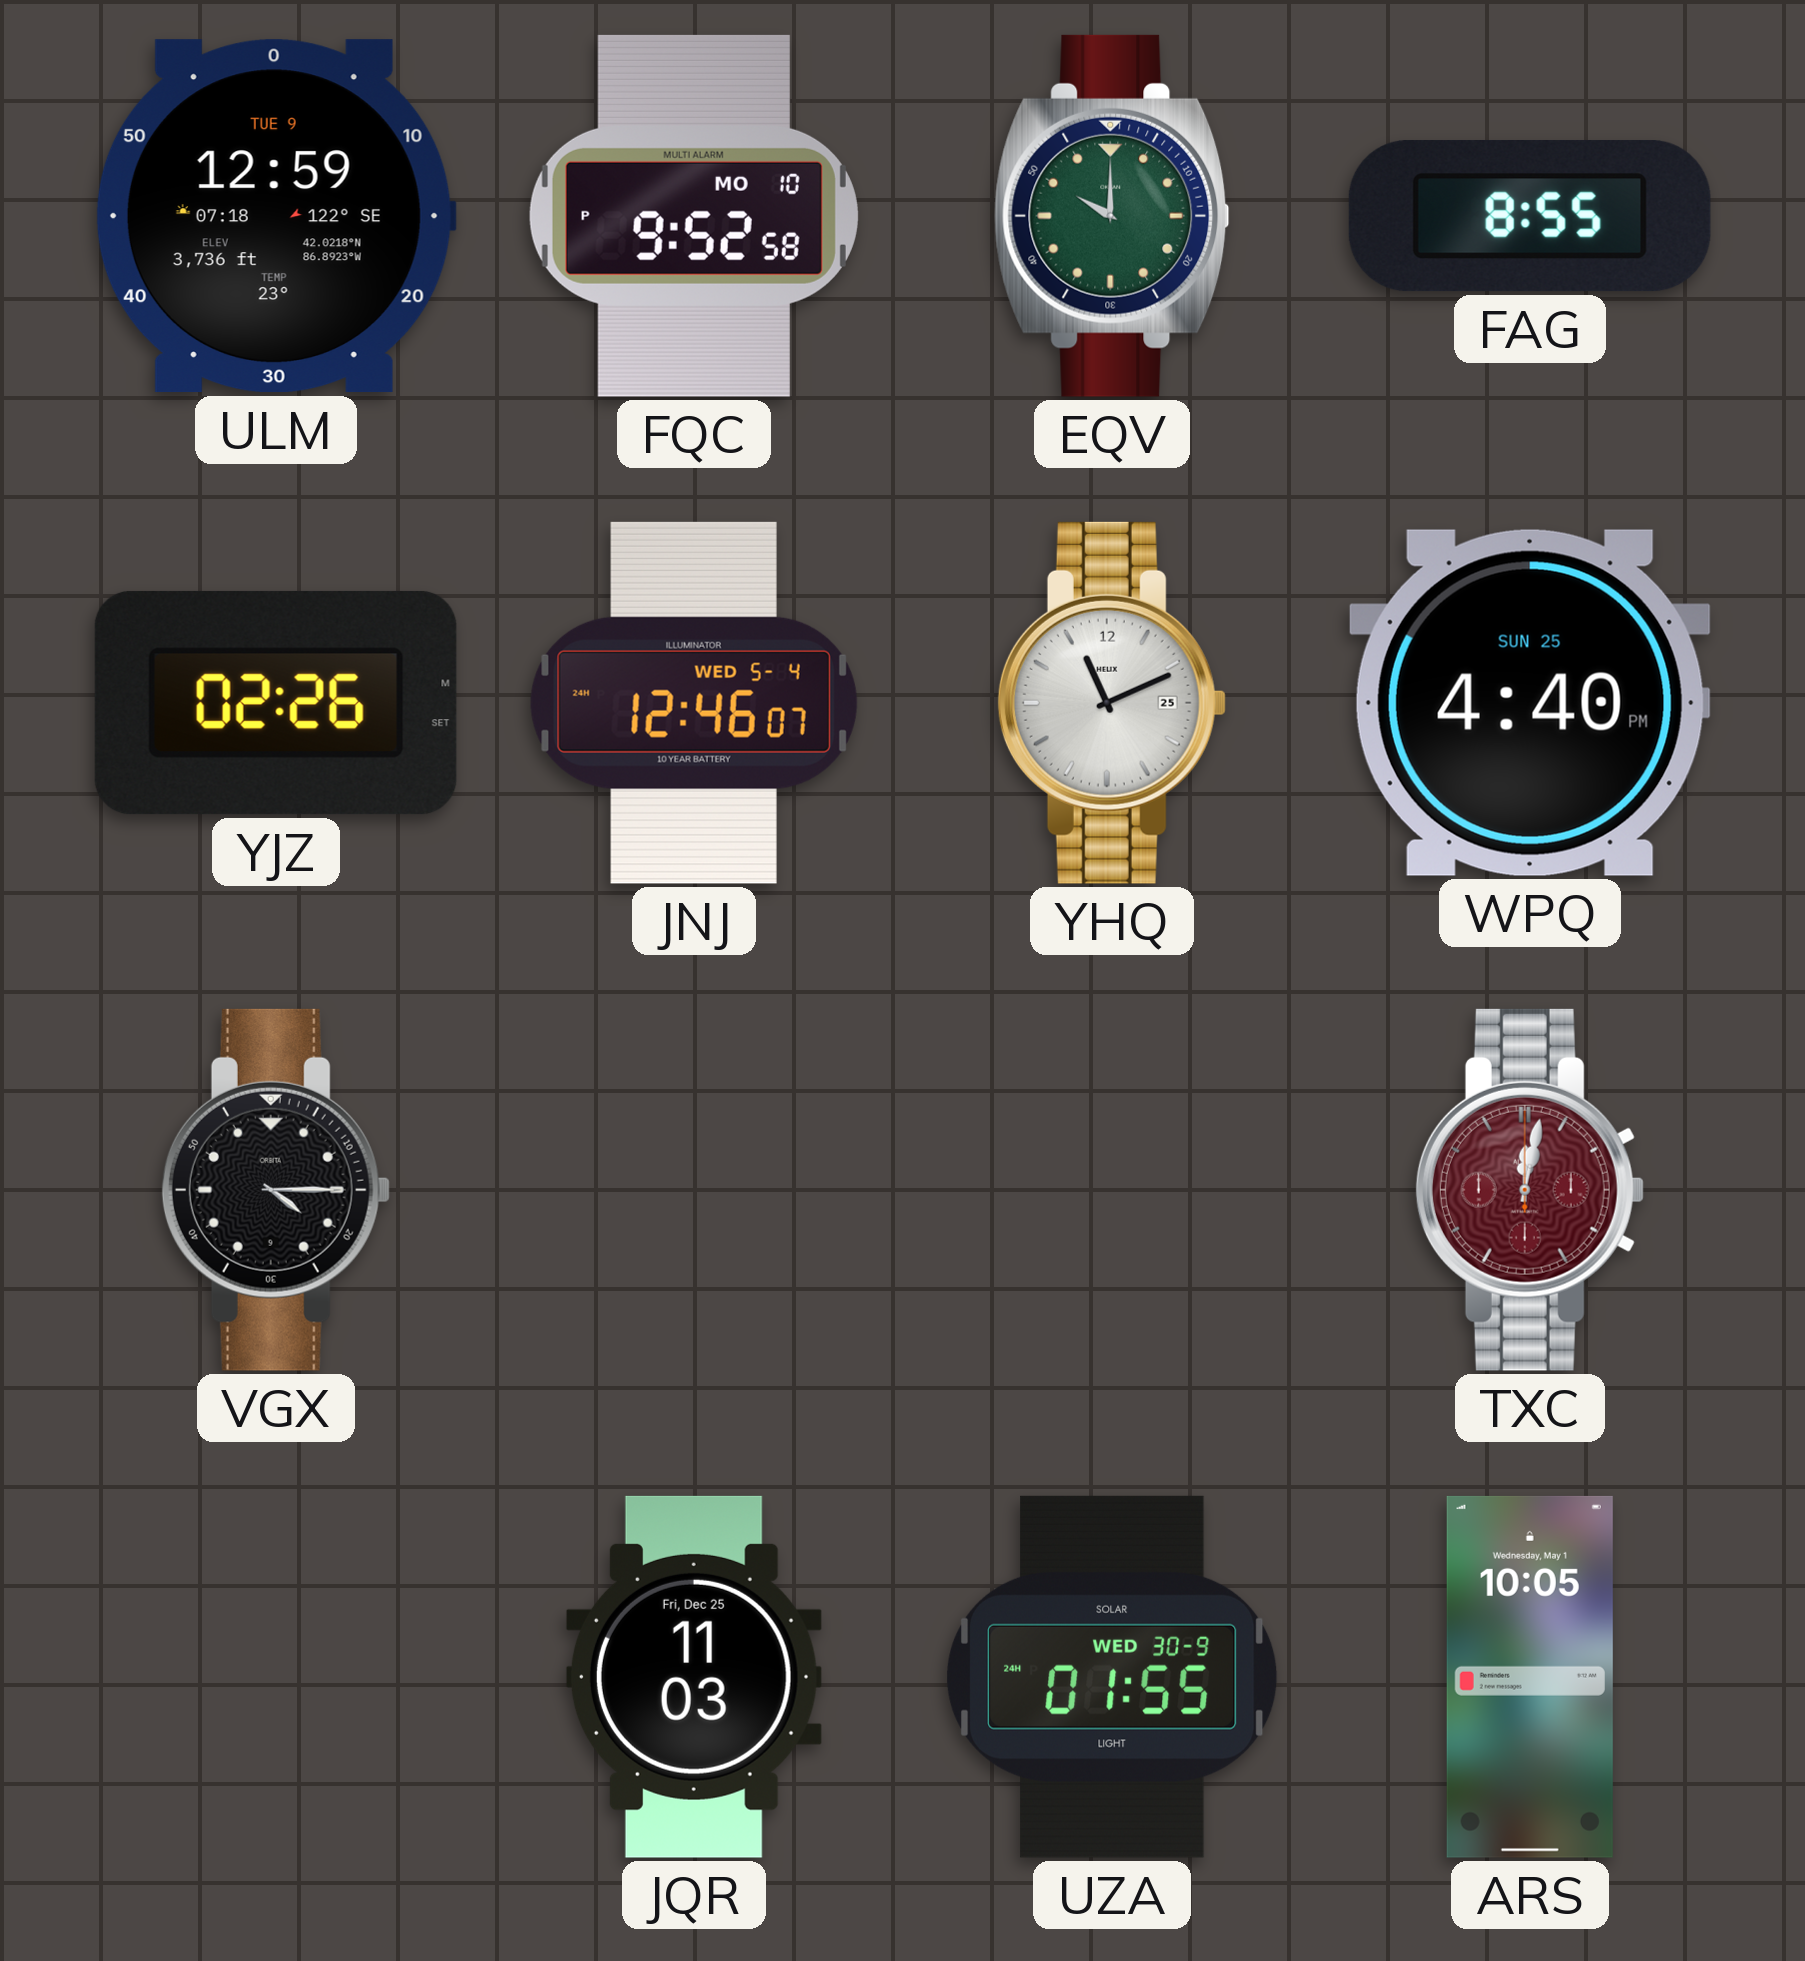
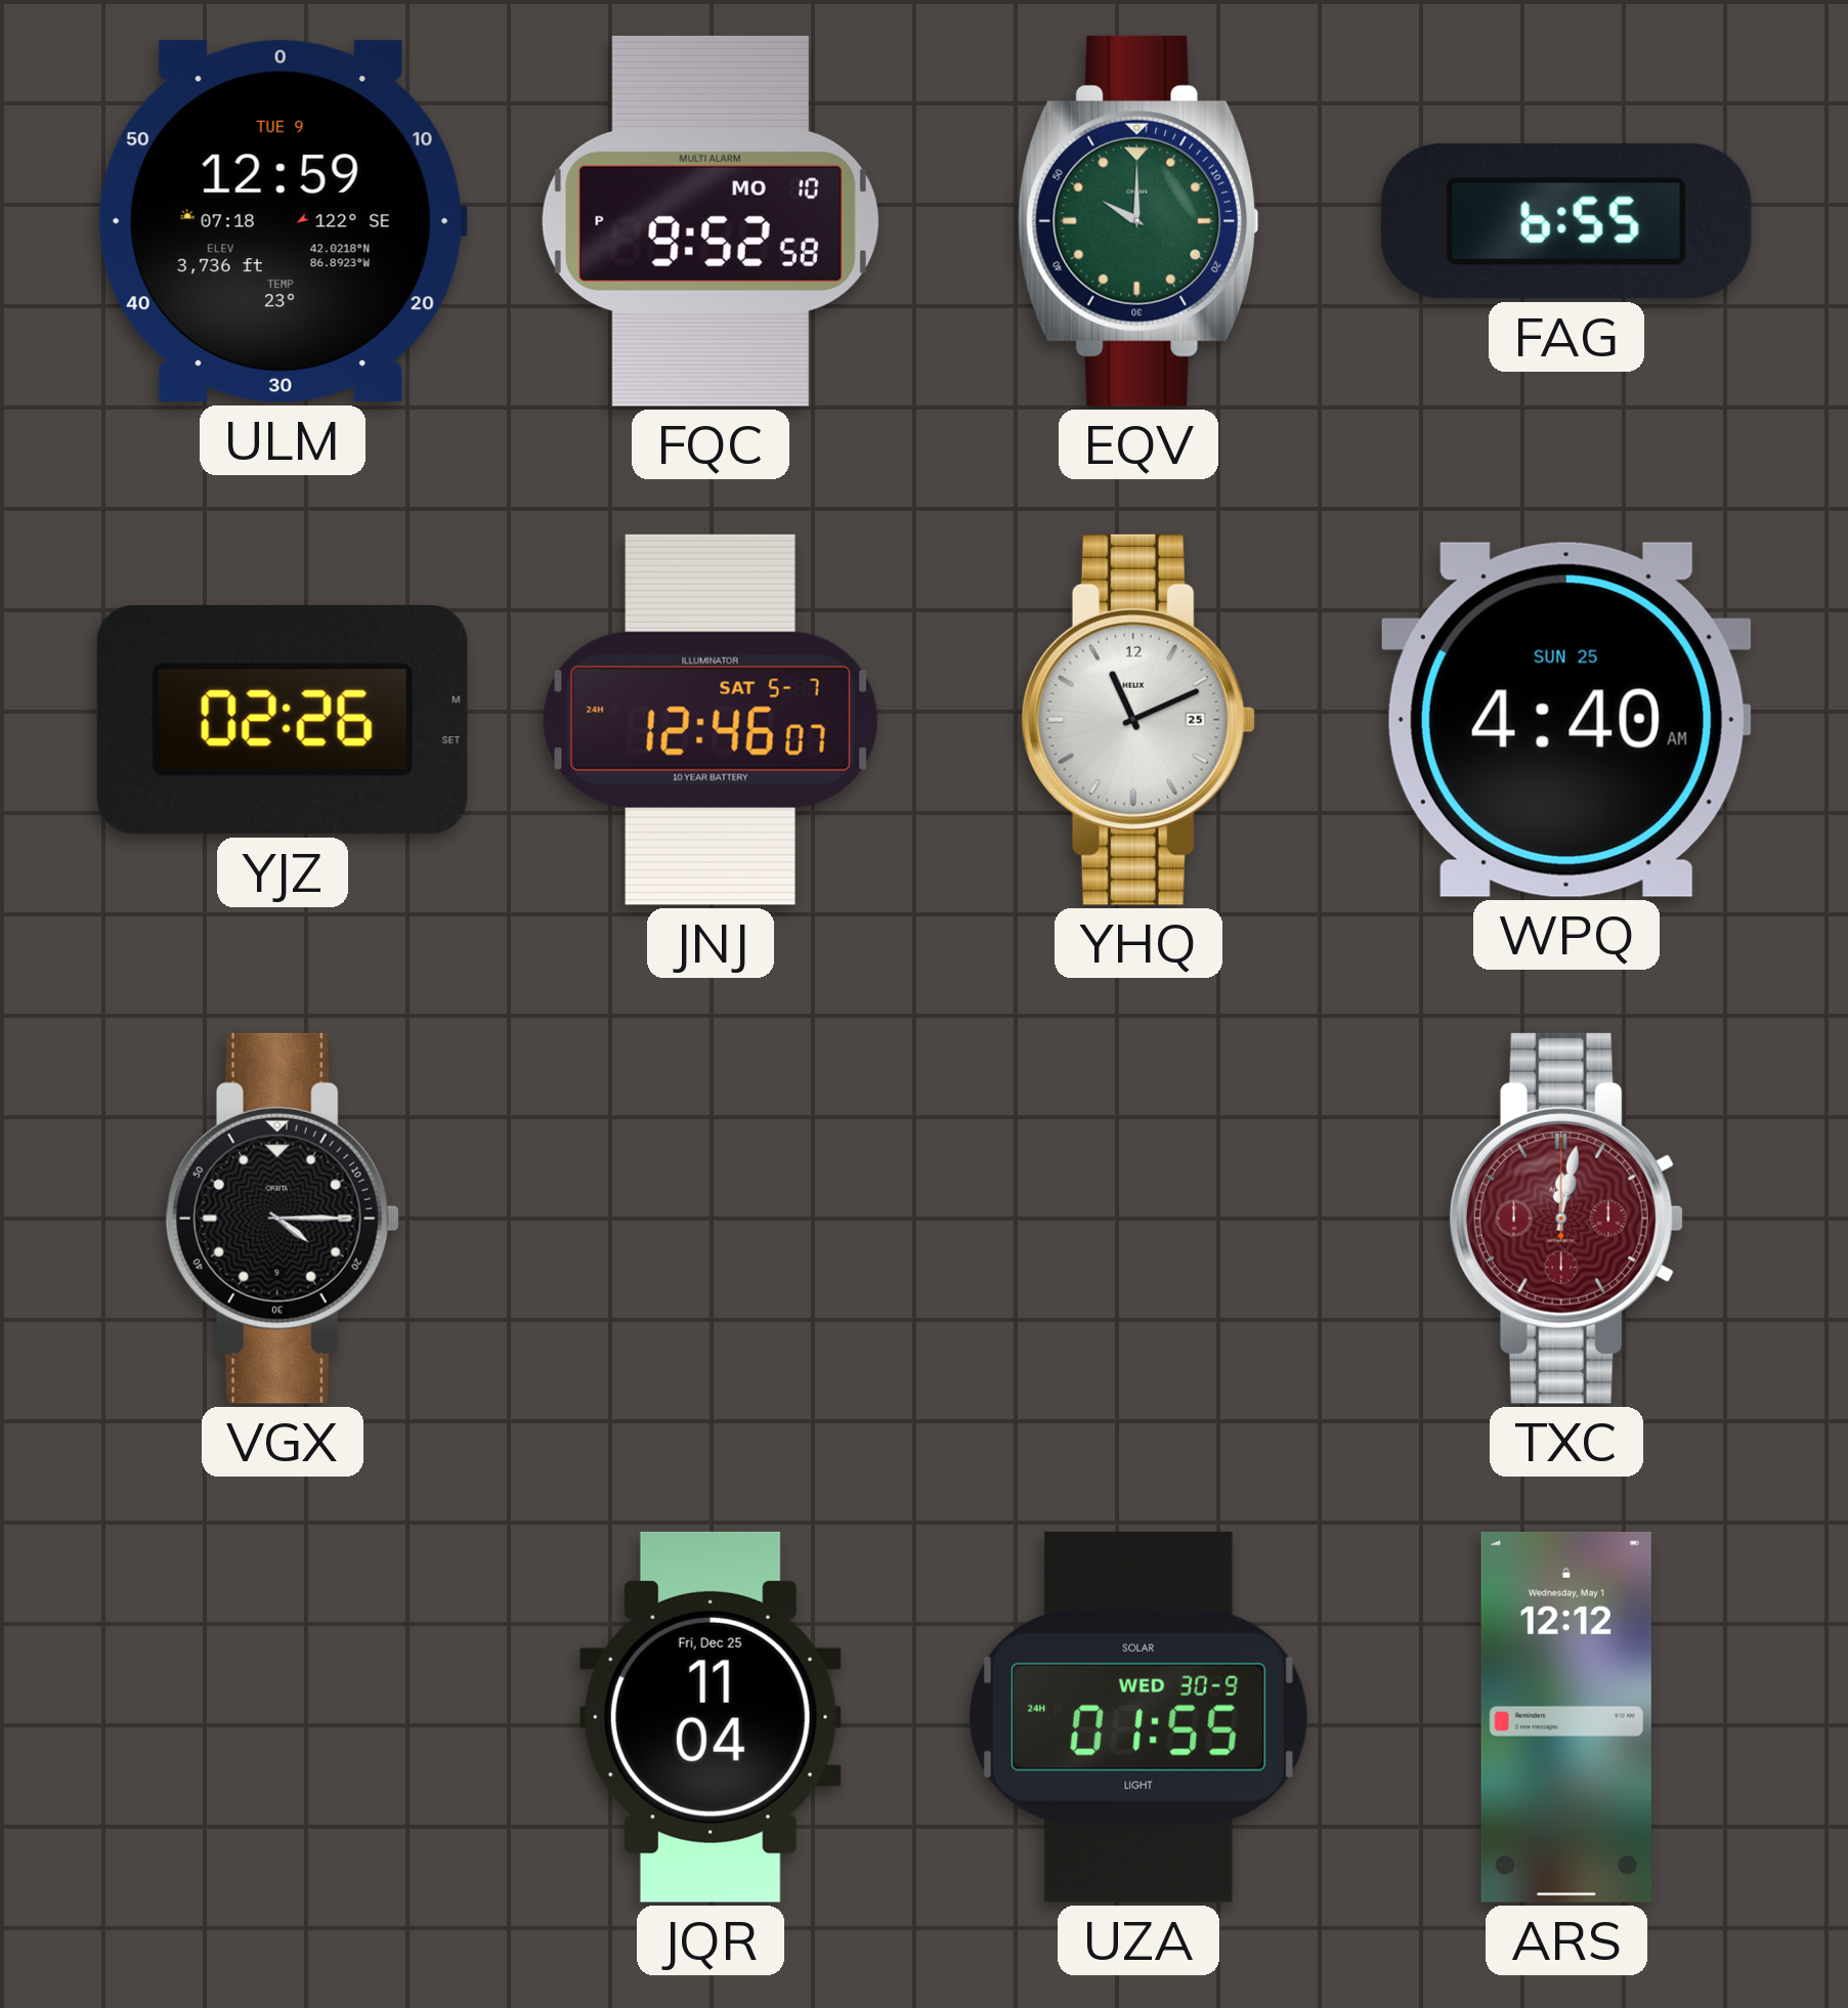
FAG: 8:55 -> 6:55 (1566, 221)
JNJ date: WED 5-4 -> SAT 5-7 (711, 720)
WPQ: 4:40 PM -> 4:40 AM (1566, 720)
JQR: 11:03 -> 11:04 (711, 1717)
ARS: 10:05 -> 12:12 (1566, 1717)
